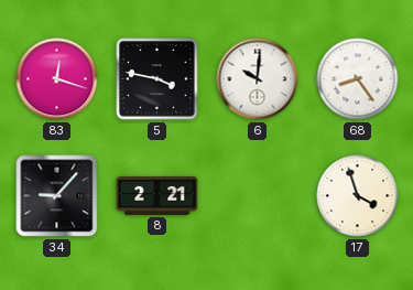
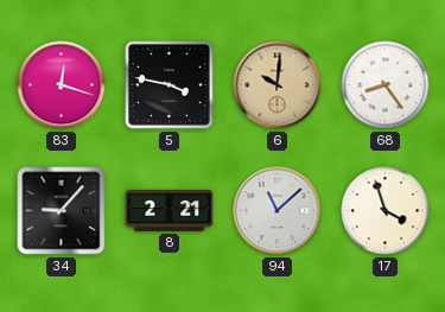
6 dial: white -> champagne (278, 85)
94: none -> 11:08 (278, 211)
